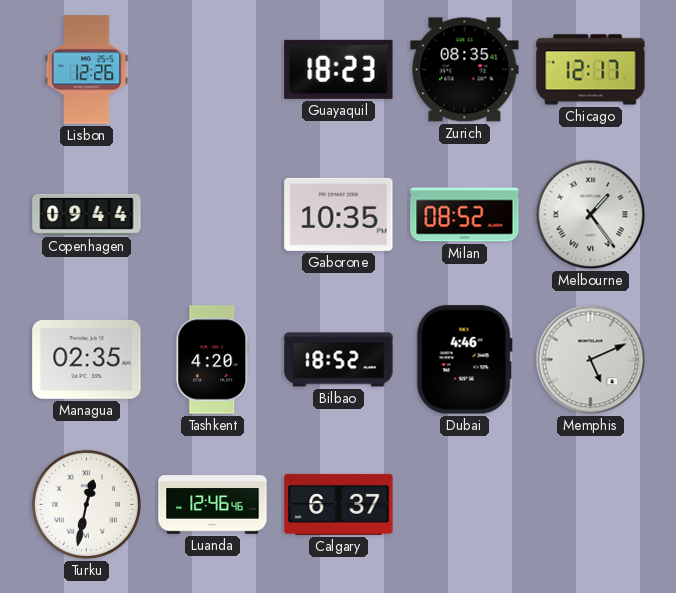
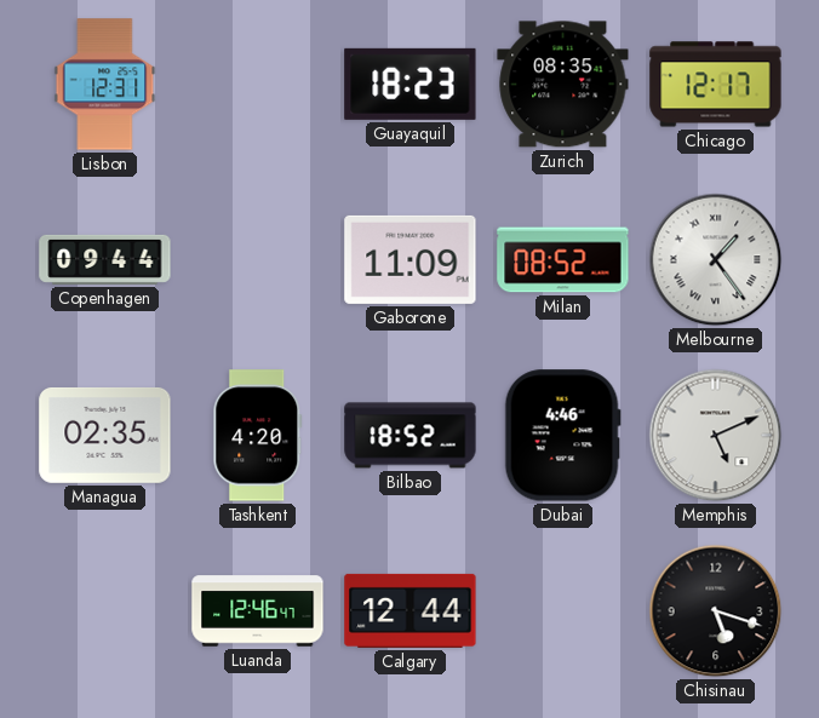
Lisbon: 12:26 -> 12:31 (105, 85)
Gaborone: 10:35 -> 11:09 (411, 259)
Turku: 12:32 -> none (86, 504)
Luanda: 12:46:46 -> 12:46:47 (258, 611)
Calgary: 6:37 -> 12:44 (411, 610)
Chisinau: none -> 5:18 (716, 611)
